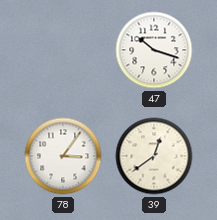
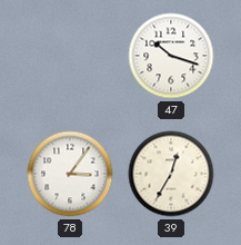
39: 12:39 -> 12:35 (171, 174)
